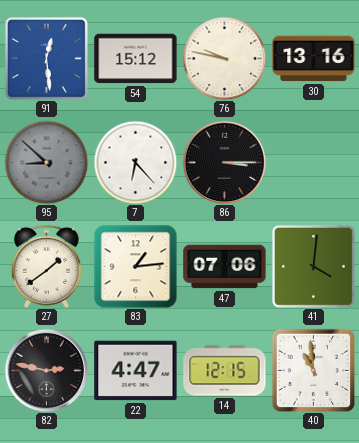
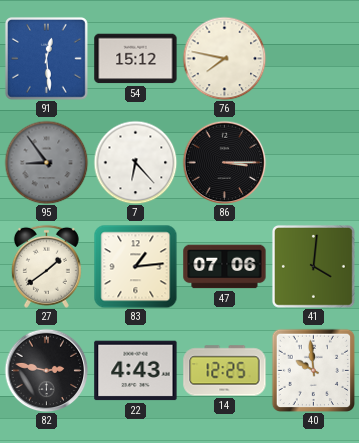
76: 9:47 -> 7:47 (224, 58)
30: 13:16 -> none (314, 59)
95: 8:52 -> 8:54 (46, 162)
22: 4:47 -> 4:43 (136, 371)
14: 12:15 -> 12:25 (225, 371)
40: 10:59 -> 9:59 (313, 370)
